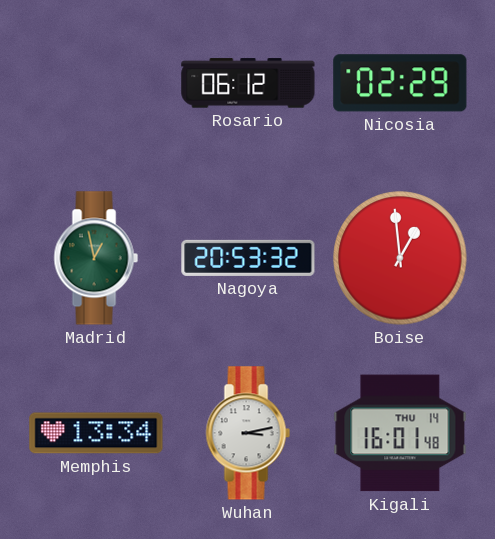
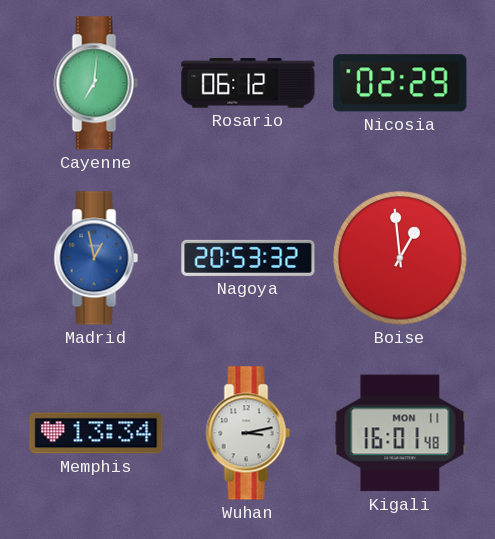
Cayenne: none -> 7:01 (96, 83)
Madrid dial: green -> blue (96, 258)
Kigali date: THU 14 -> MON 11 (400, 433)
